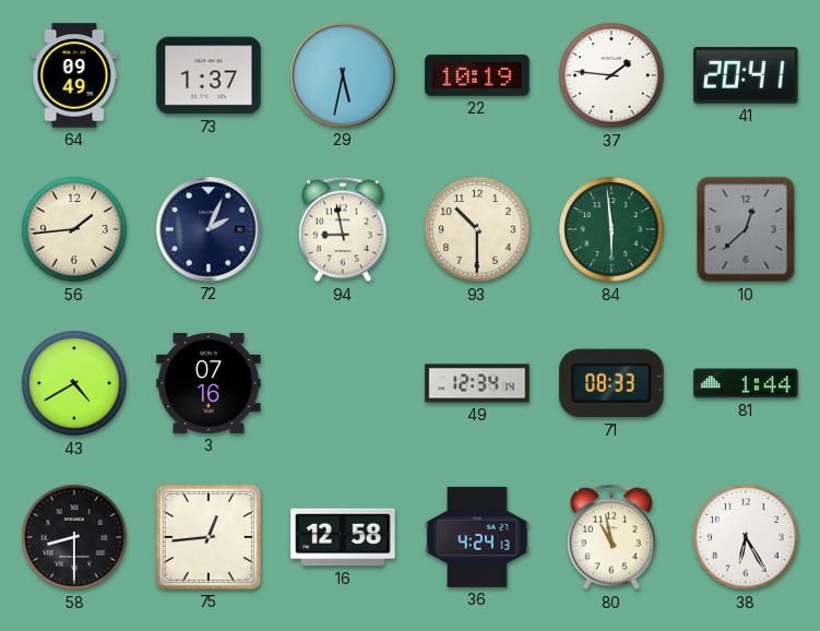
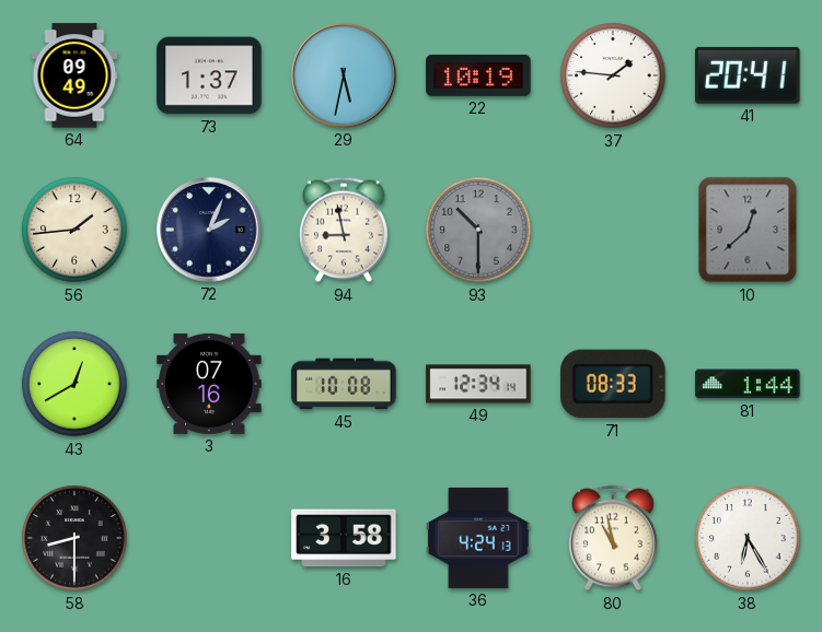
93 dial: cream -> grey (478, 230)
84: 5:59 -> none (611, 229)
43: 4:40 -> 12:40 (74, 384)
45: none -> 10:08 (344, 384)
75: 12:44 -> none (209, 537)
16: 12:58 -> 3:58 (344, 538)
